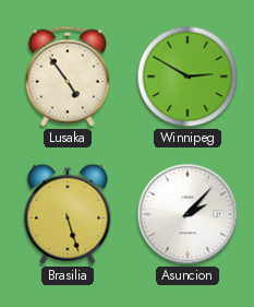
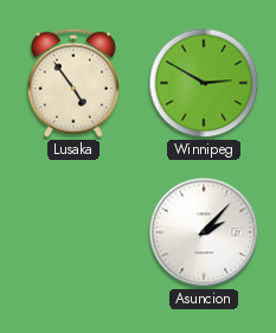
Brasilia: 5:27 -> none (68, 214)
